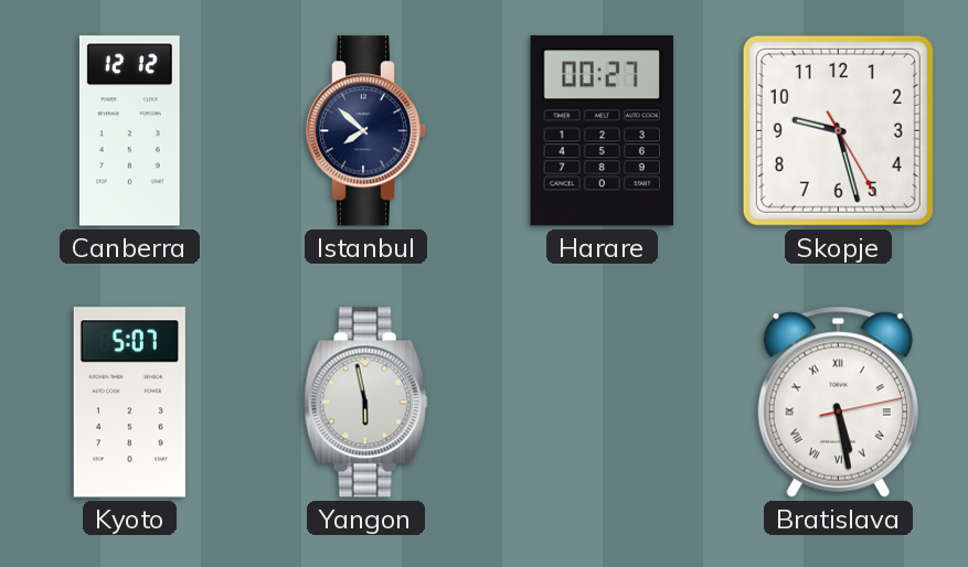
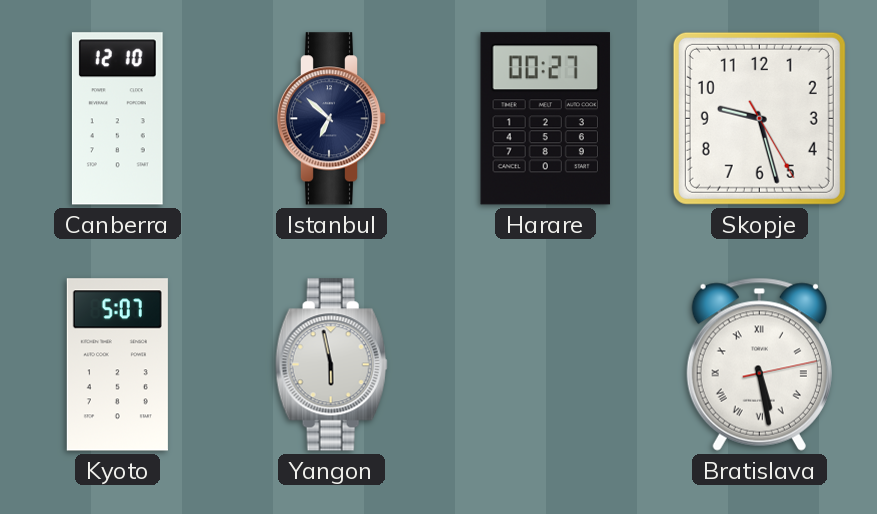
Canberra: 12:12 -> 12:10 (117, 119)
Istanbul: 7:52 -> 6:52 (332, 119)
